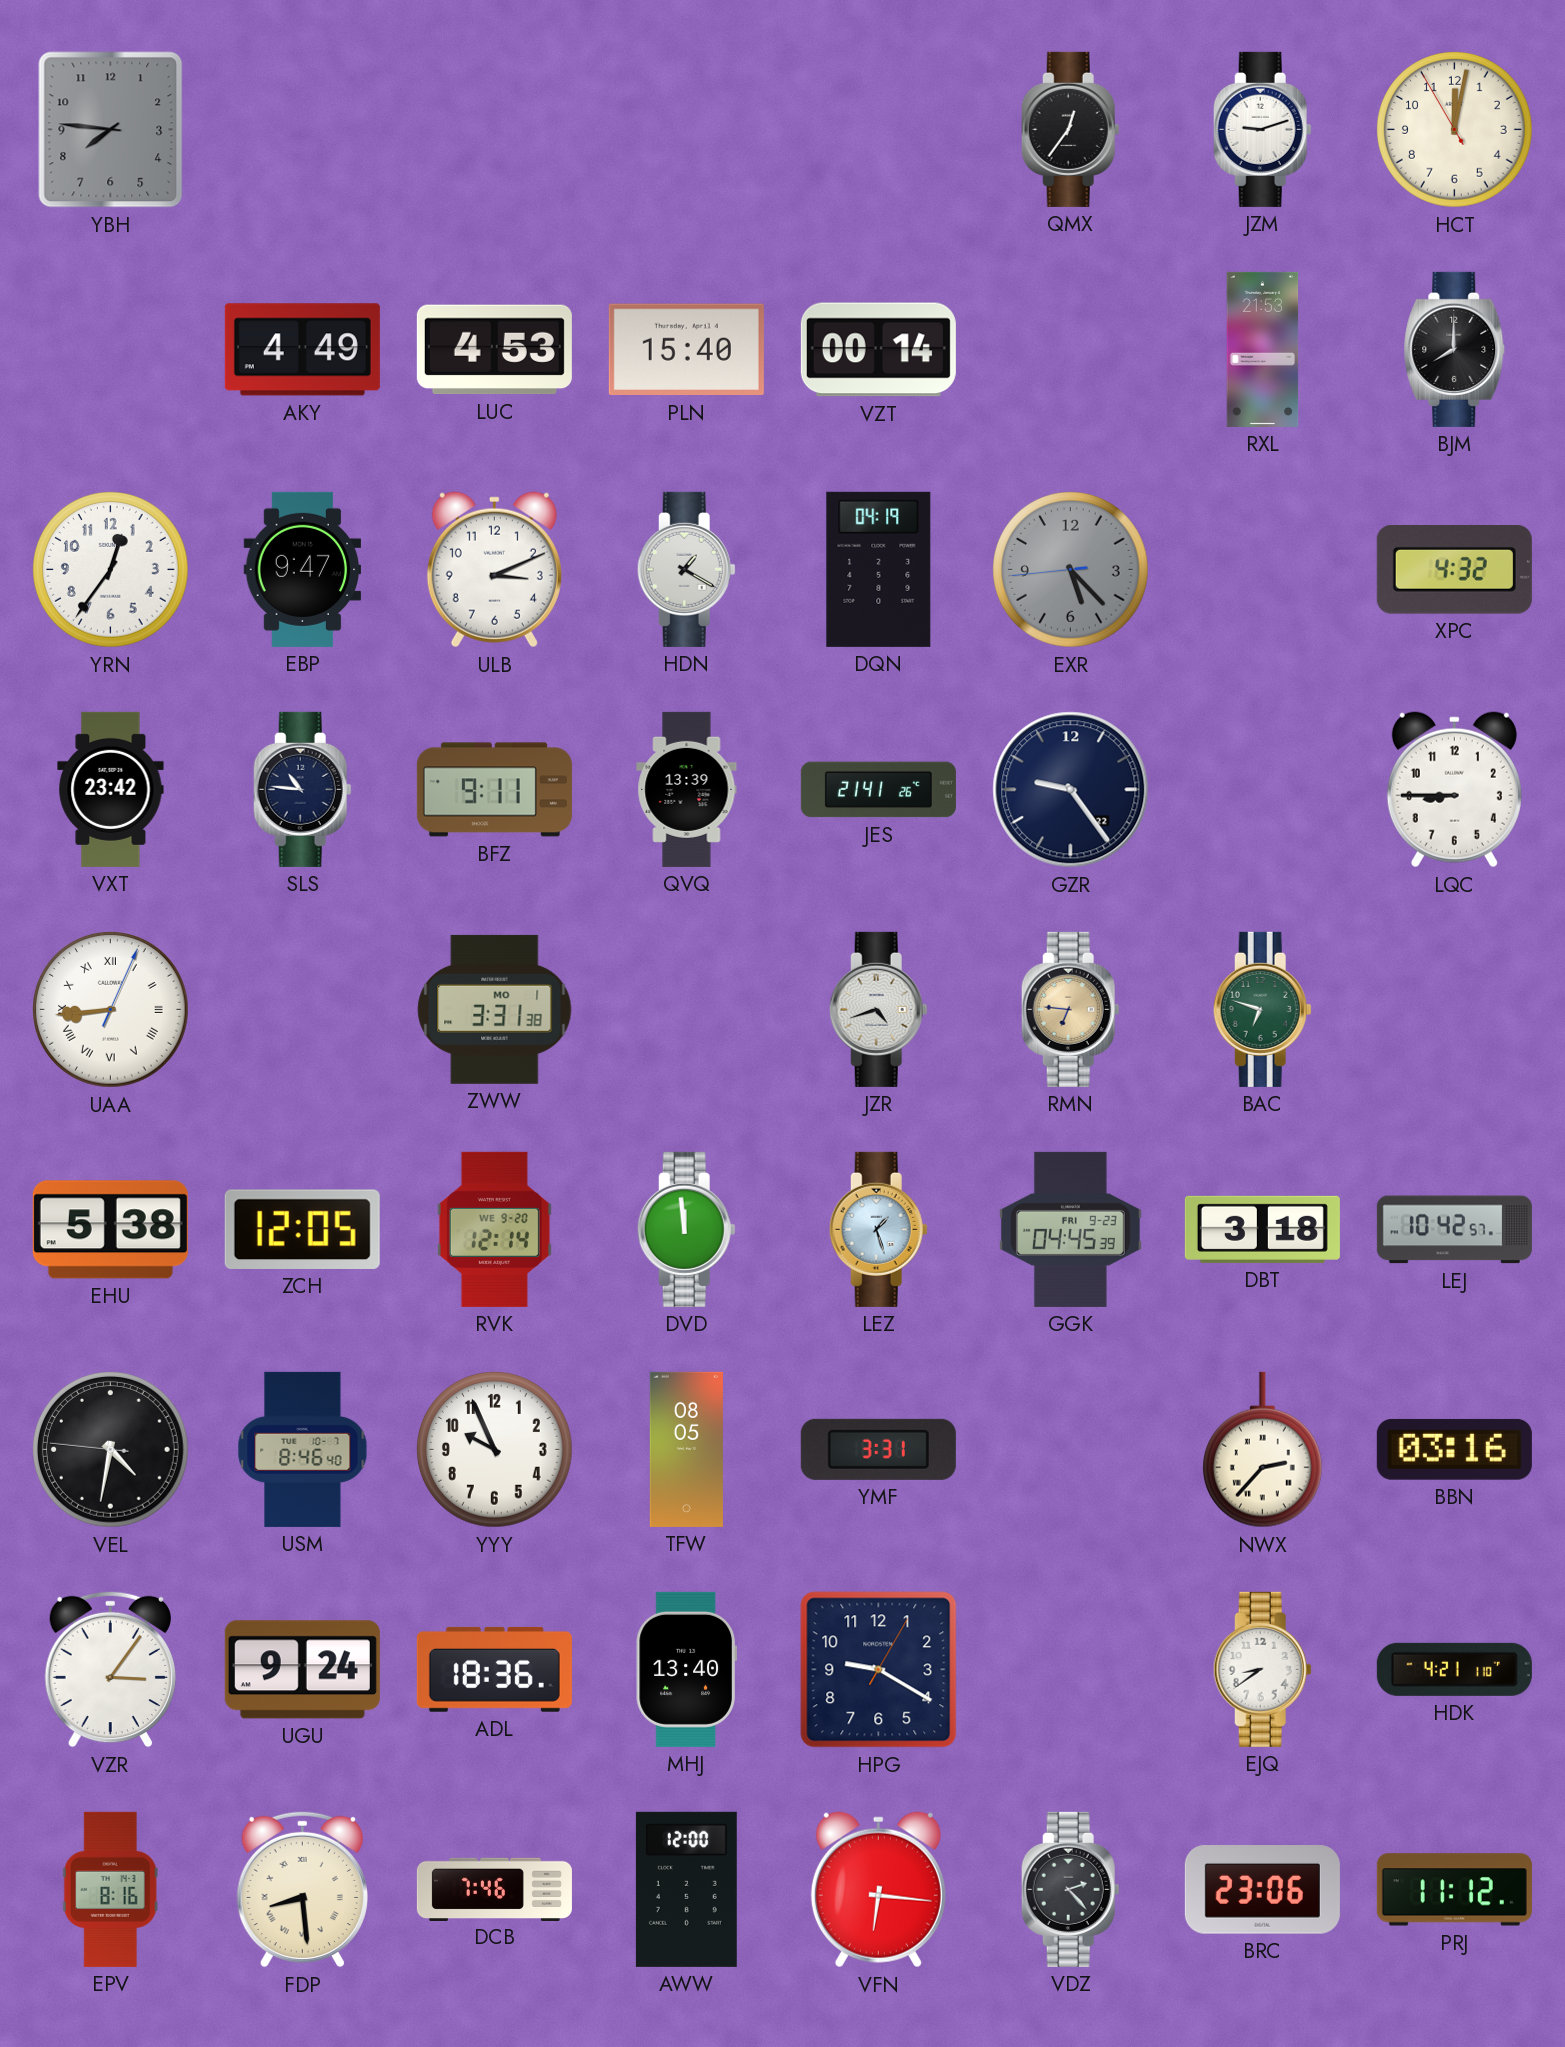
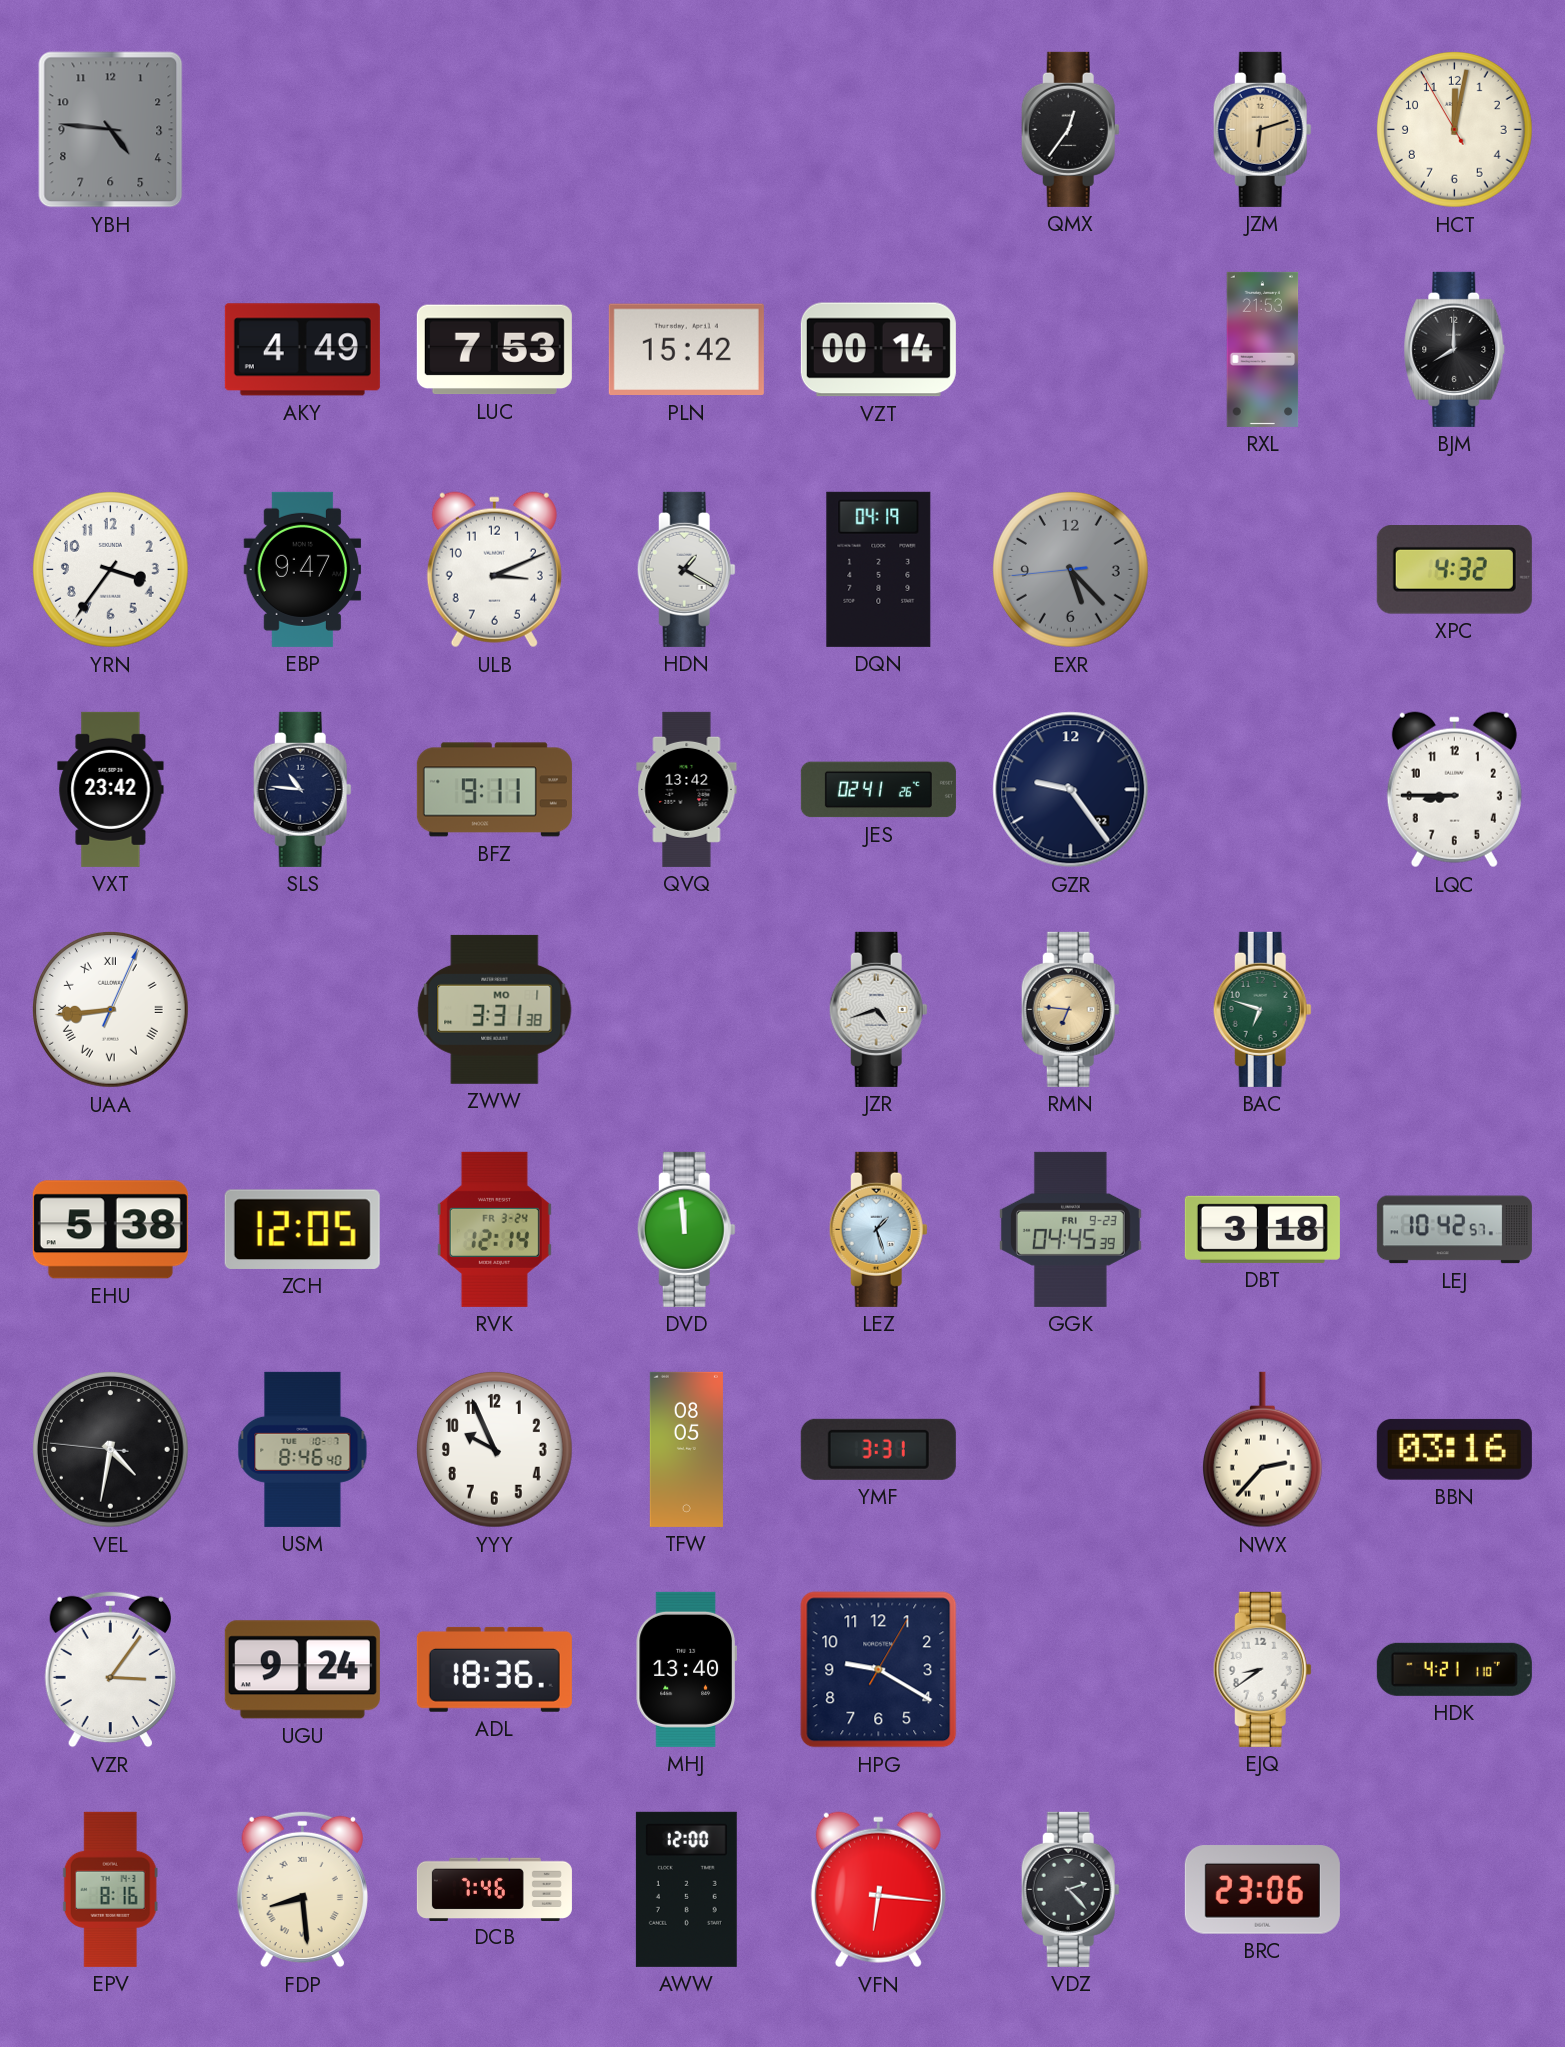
YBH: 7:46 -> 4:46 (111, 130)
JZM: 9:12 -> 6:12 (1262, 129)
JZM dial: white -> champagne (1262, 129)
LUC: 4:53 -> 7:53 (494, 350)
PLN: 15:40 -> 15:42 (686, 350)
YRN: 12:36 -> 3:36 (111, 570)
QVQ: 13:39 -> 13:42 (687, 789)
JES: 21:41 -> 02:41 (878, 790)
RVK date: WE 9-20 -> FR 3-24 (494, 1229)
PRJ: 11:12 -> none (1454, 1890)
